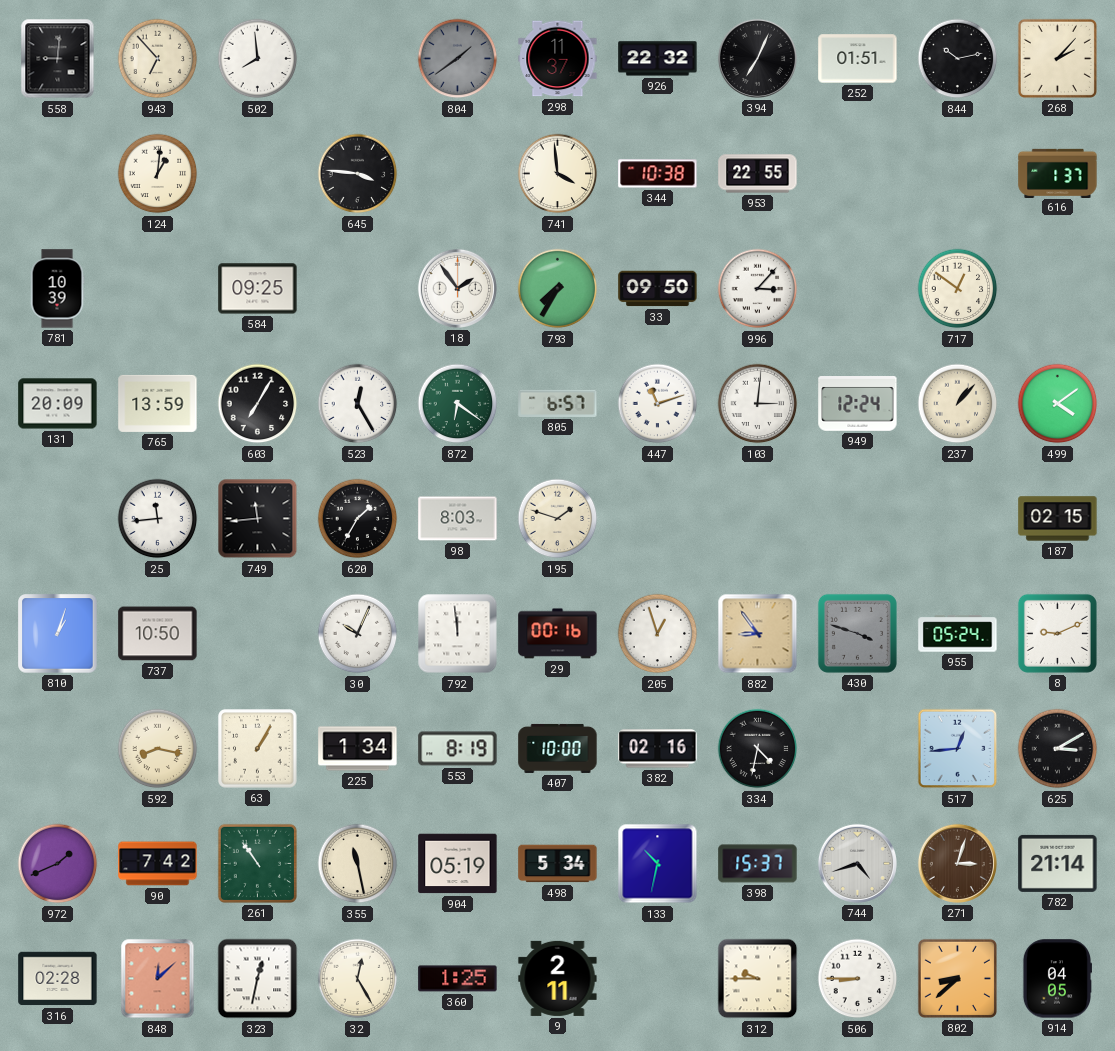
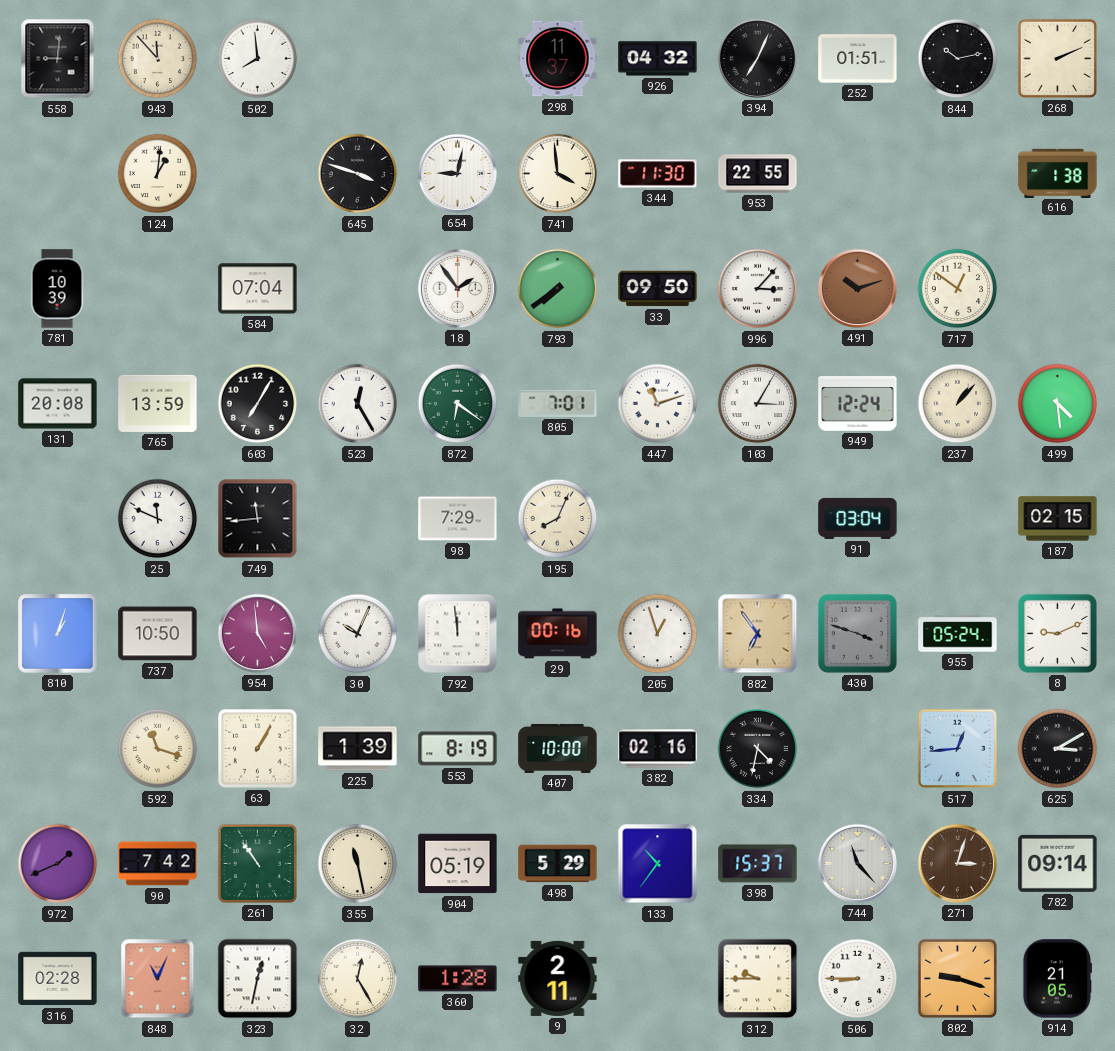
943: 6:53 -> 11:53 (158, 59)
804: 1:39 -> none (458, 59)
926: 22:32 -> 04:32 (658, 59)
268: 2:07 -> 2:11 (1057, 58)
645: 3:46 -> 3:48 (358, 174)
654: none -> 9:02 (457, 173)
344: 10:38 -> 11:30 (658, 174)
616: 1:37 -> 1:38 (1058, 173)
584: 09:25 -> 07:04 (258, 289)
793: 7:35 -> 7:39 (558, 289)
491: none -> 10:12 (857, 288)
131: 20:09 -> 20:08 (58, 404)
805: 6:57 -> 7:01 (558, 403)
103: 3:01 -> 3:05 (758, 404)
499: 4:09 -> 4:29 (1058, 404)
25: 11:44 -> 11:49 (158, 519)
620: 1:35 -> none (358, 519)
98: 8:03 -> 7:29 (458, 519)
195: 1:48 -> 8:04 (558, 519)
91: none -> 03:04 (858, 518)
954: none -> 4:59 (257, 633)
882: 8:54 -> 6:54 (758, 634)
592: 8:17 -> 11:18 (158, 749)
225: 1:34 -> 1:39 (358, 749)
498: 5:34 -> 5:29 (558, 864)
133: 10:32 -> 10:36 (658, 864)
744: 4:42 -> 11:23 (857, 863)
782: 21:14 -> 09:14 (1058, 863)
848: 12:08 -> 11:04 (158, 979)
360: 1:25 -> 1:28 (458, 979)
802: 8:38 -> 9:18 (957, 978)
914: 04:05 -> 21:05 (1056, 979)
